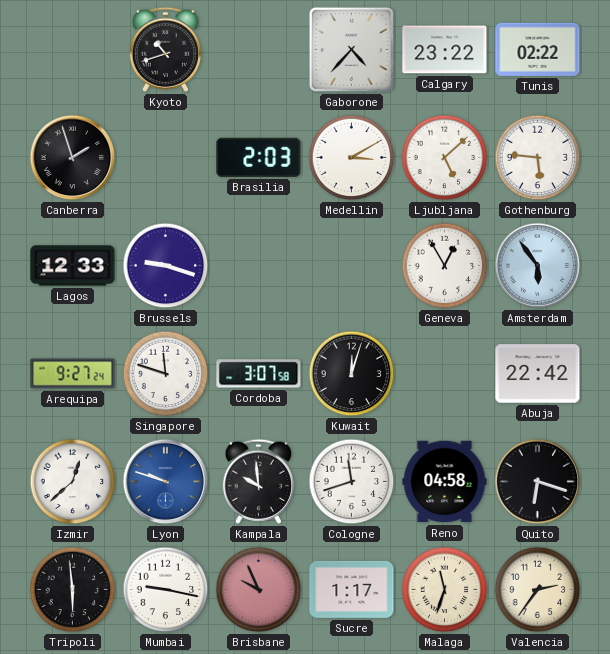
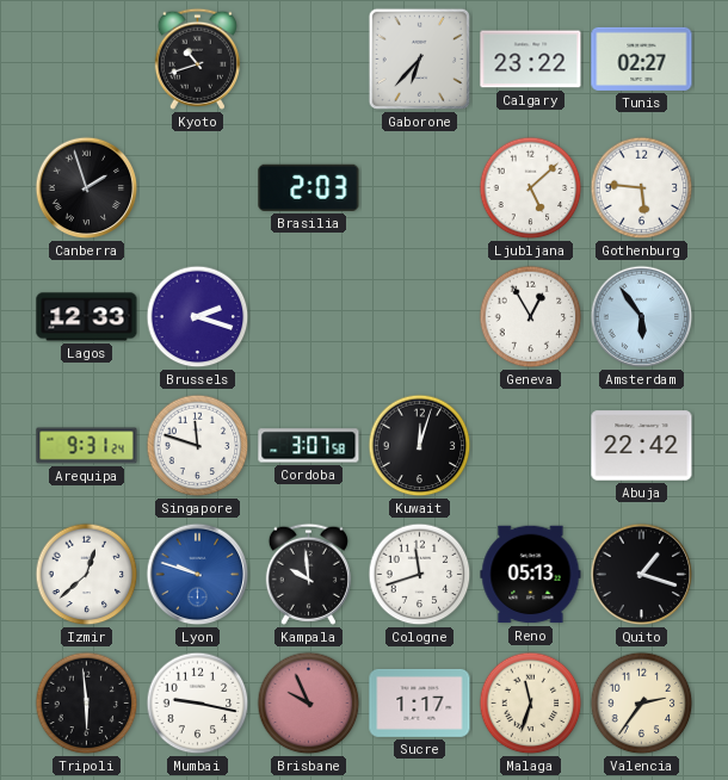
Gaborone: 4:37 -> 6:37 (419, 58)
Tunis: 02:22 -> 02:27 (642, 58)
Medellin: 3:10 -> none (352, 158)
Brussels: 9:18 -> 2:18 (198, 317)
Arequipa: 9:27 -> 9:31 (87, 446)
Reno: 04:58 -> 05:13 (531, 575)
Quito: 6:18 -> 1:18 (642, 575)
